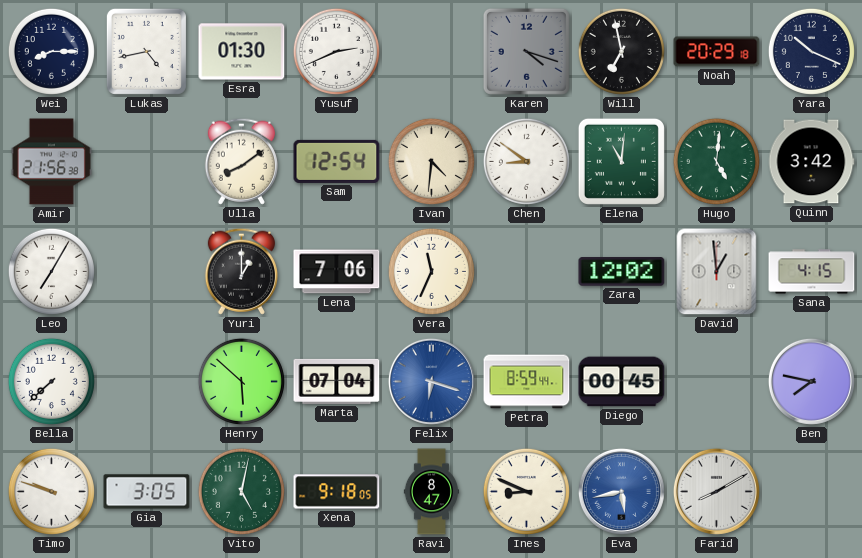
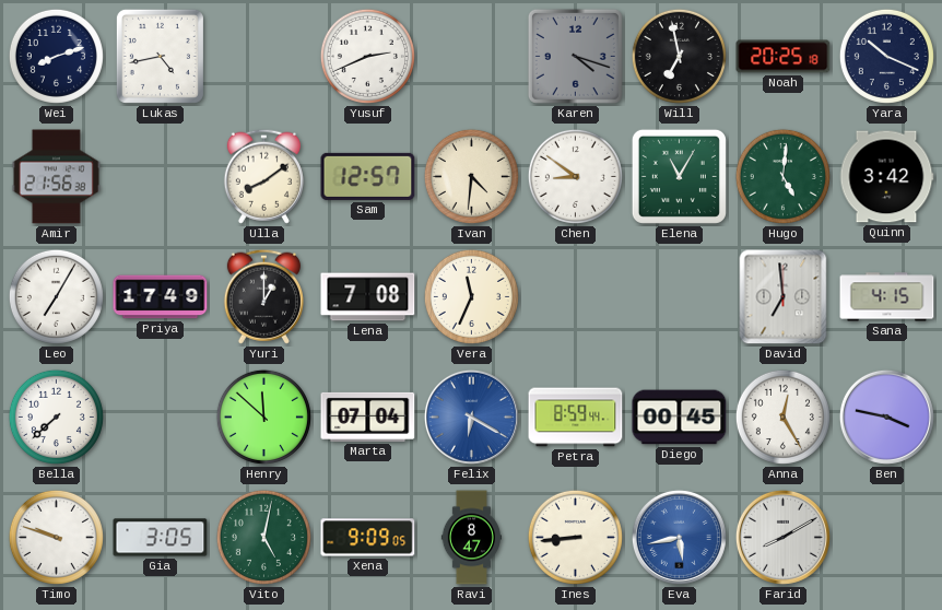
Wei: 8:15 -> 8:12 (56, 56)
Esra: 01:30 -> none (242, 52)
Noah: 20:29 -> 20:25 (784, 57)
Sam: 12:54 -> 12:57 (368, 176)
Elena: 11:01 -> 11:05 (679, 176)
Priya: none -> 17:49 (161, 297)
Lena: 7:06 -> 7:08 (368, 297)
Zara: 12:02 -> none (622, 272)
David: 12:59 -> 6:59 (784, 297)
Henry: 5:52 -> 11:52 (263, 417)
Felix: 6:18 -> 6:20 (471, 417)
Anna: none -> 12:25 (782, 417)
Ben: 7:47 -> 3:47 (886, 417)
Xena: 9:18 -> 9:09 (368, 538)
Ines: 8:49 -> 8:44 (575, 537)
